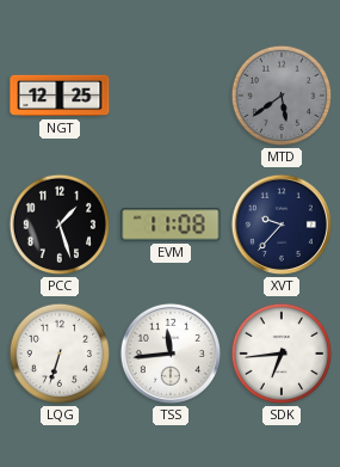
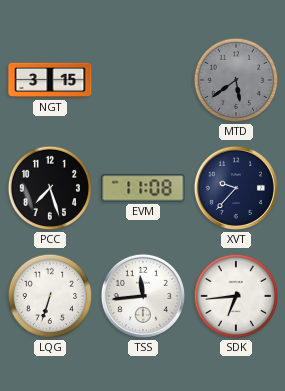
NGT: 12:25 -> 3:15 (50, 80)
PCC: 1:27 -> 7:27 (50, 188)
